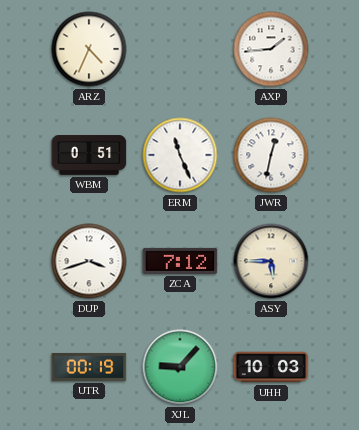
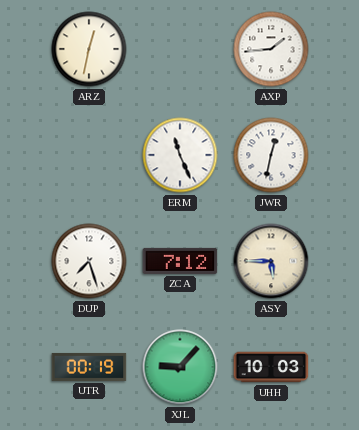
ARZ: 4:34 -> 12:32 (89, 49)
WBM: 0:51 -> none (89, 155)
DUP: 3:42 -> 7:27 (89, 261)
